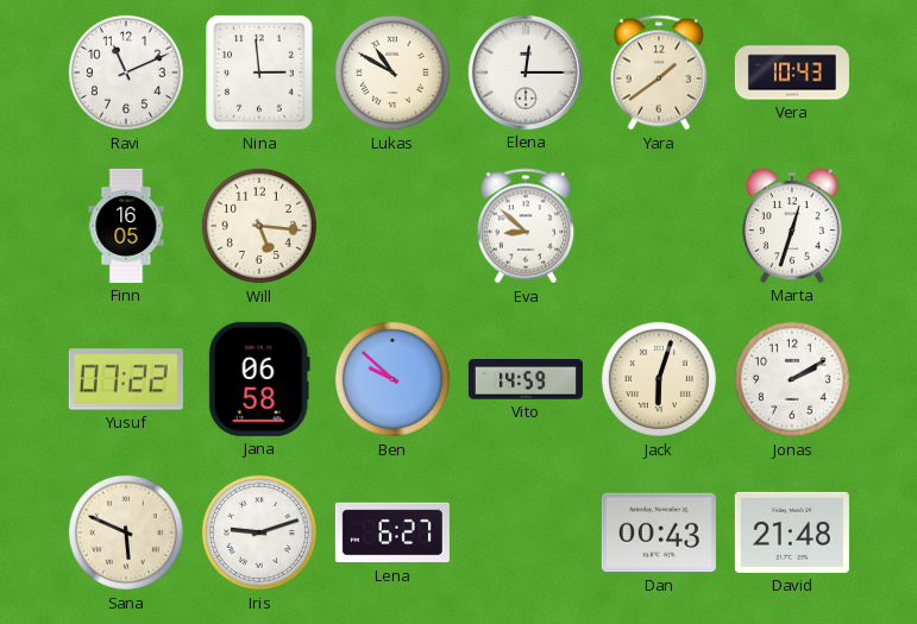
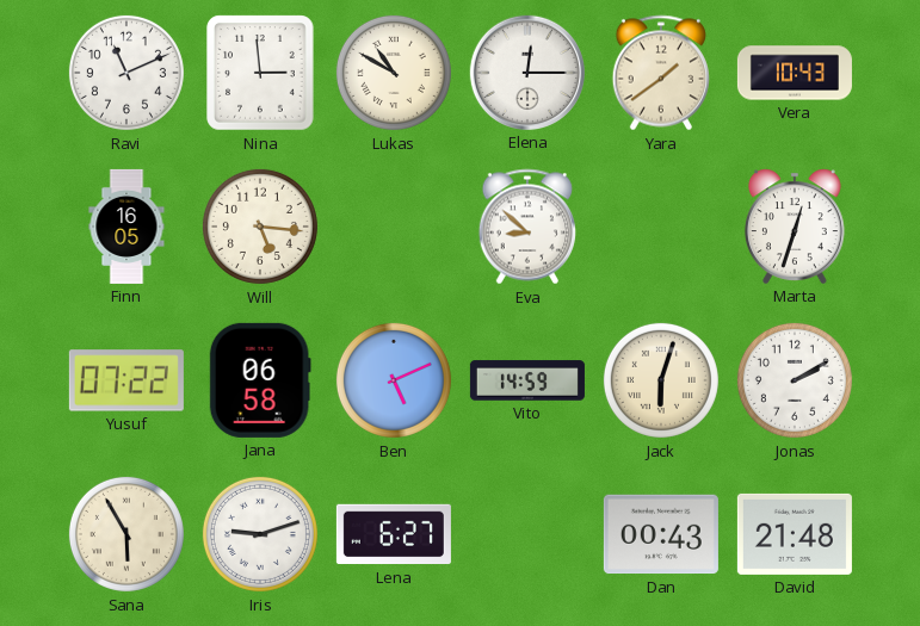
Ben: 9:52 -> 5:11 (394, 380)
Sana: 5:49 -> 5:55 (126, 534)
